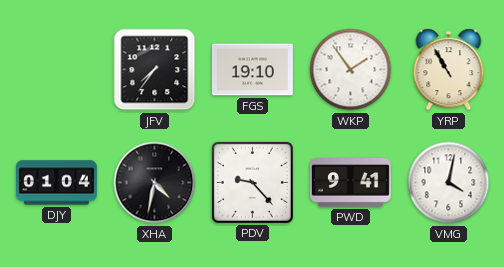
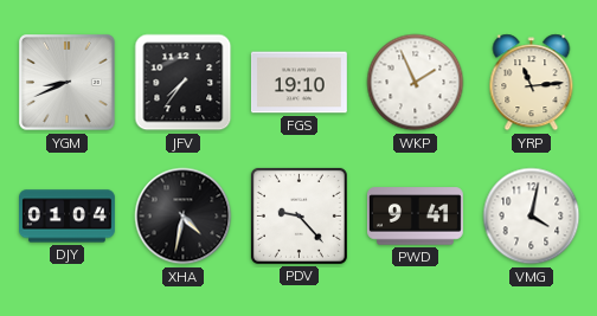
YGM: none -> 8:41 (68, 83)
WKP: 1:54 -> 1:56 (416, 83)
YRP: 10:55 -> 11:14 (532, 83)
